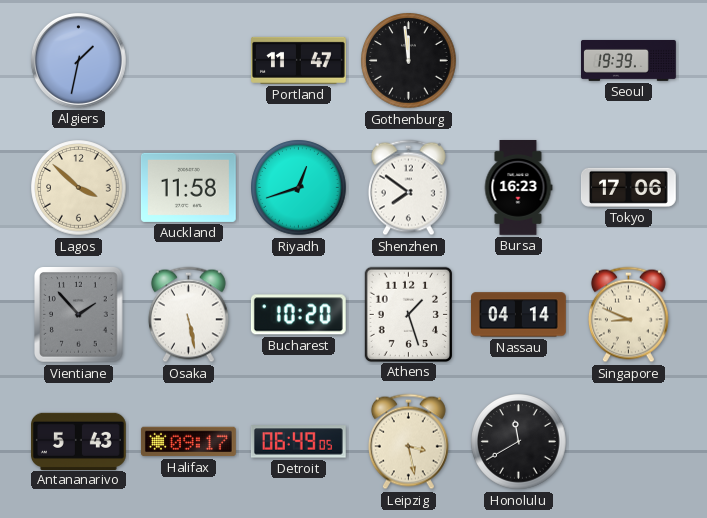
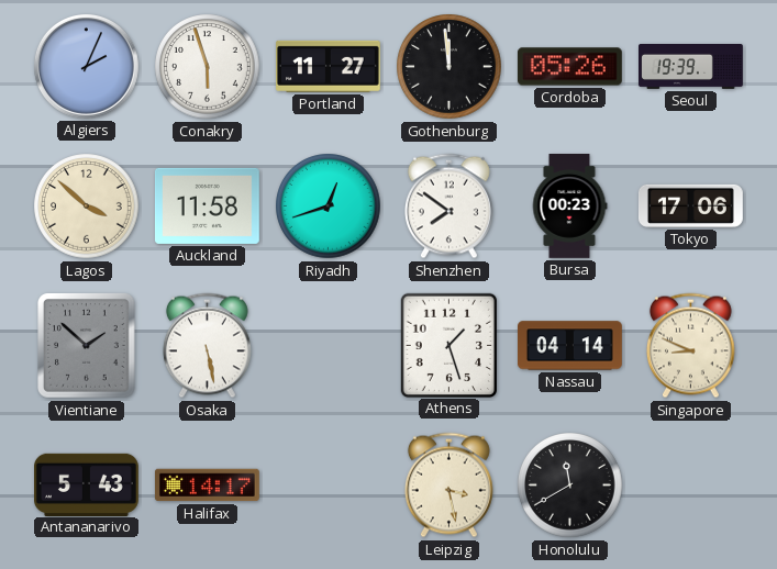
Algiers: 1:32 -> 2:04 (86, 66)
Conakry: none -> 5:57 (208, 67)
Portland: 11:47 -> 11:27 (329, 66)
Cordoba: none -> 05:26 (569, 67)
Bursa: 16:23 -> 00:23 (569, 207)
Vientiane: 1:53 -> 1:52 (87, 346)
Bucharest: 10:20 -> none (298, 315)
Halifax: 09:17 -> 14:17 (207, 486)
Detroit: 06:49 -> none (298, 442)
